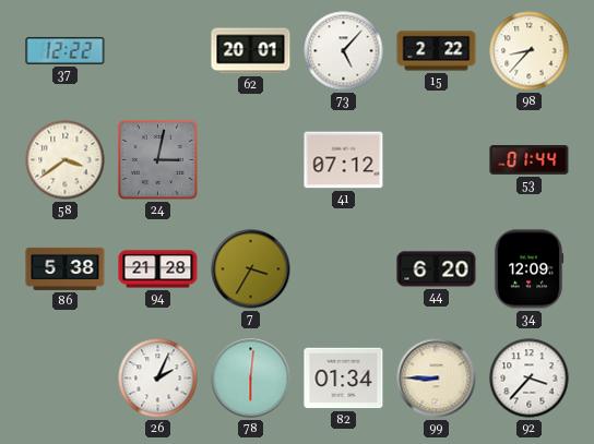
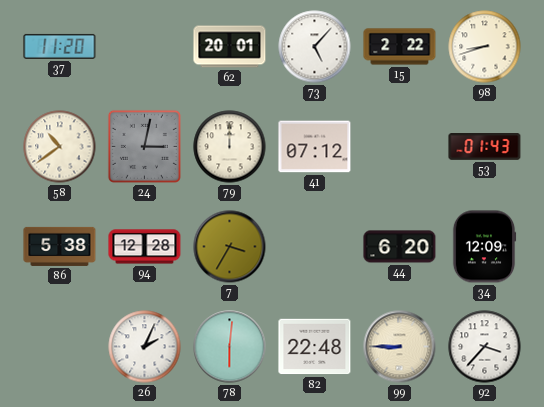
37: 12:22 -> 11:20 (60, 46)
98: 8:37 -> 8:42 (485, 47)
58: 3:39 -> 10:39 (60, 147)
79: none -> 12:00 (230, 147)
53: 01:44 -> 01:43 (485, 147)
94: 21:28 -> 12:28 (145, 247)
82: 01:34 -> 22:48 (315, 347)
